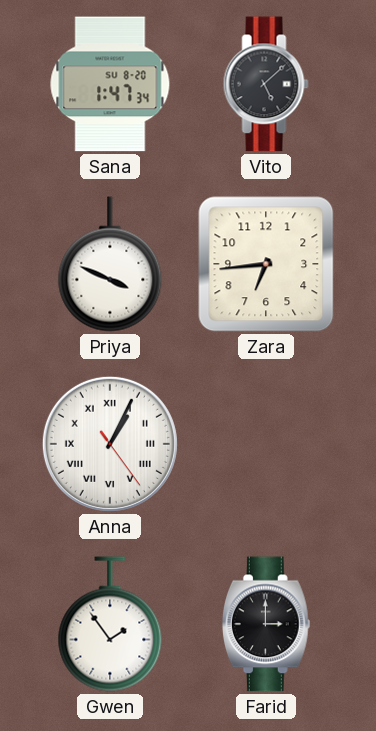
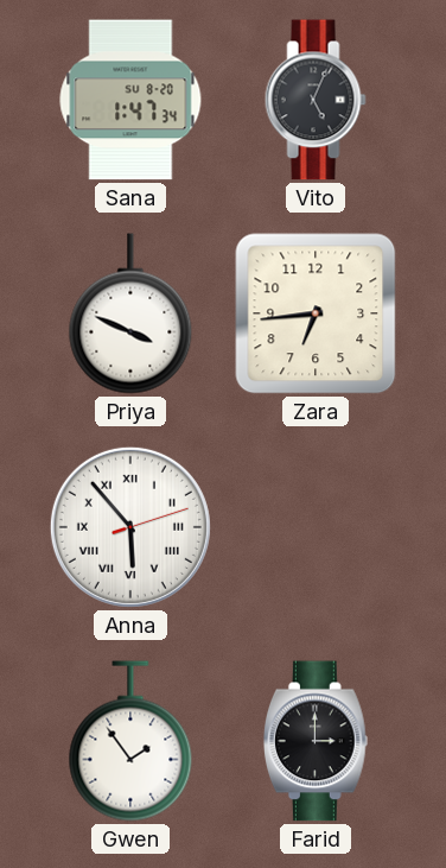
Vito: 5:08 -> 5:04 (316, 100)
Anna: 1:04 -> 5:53 (130, 527)
